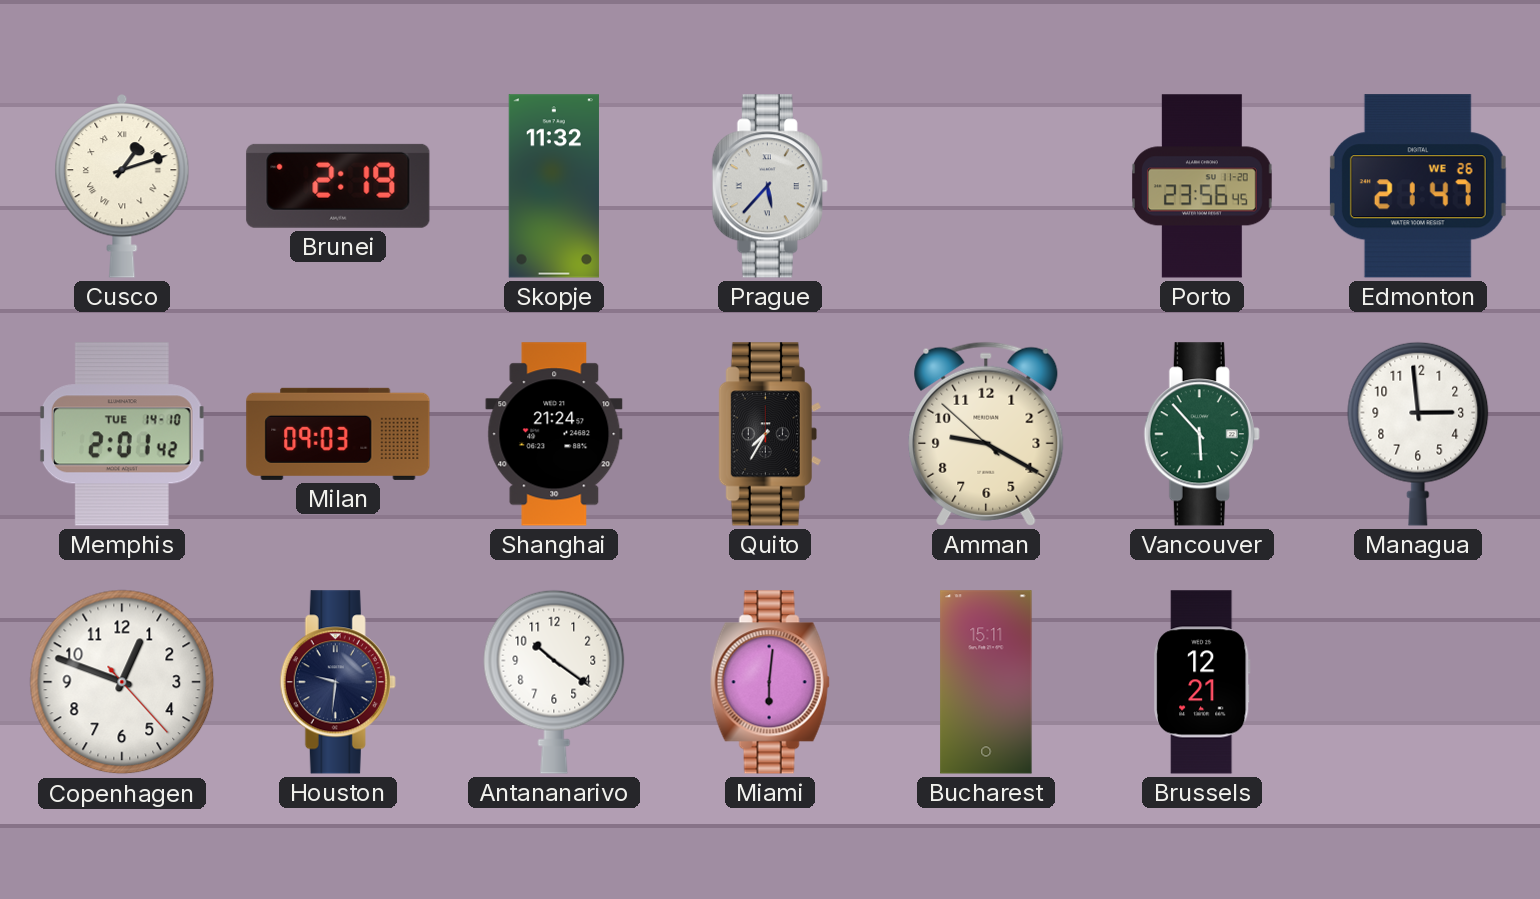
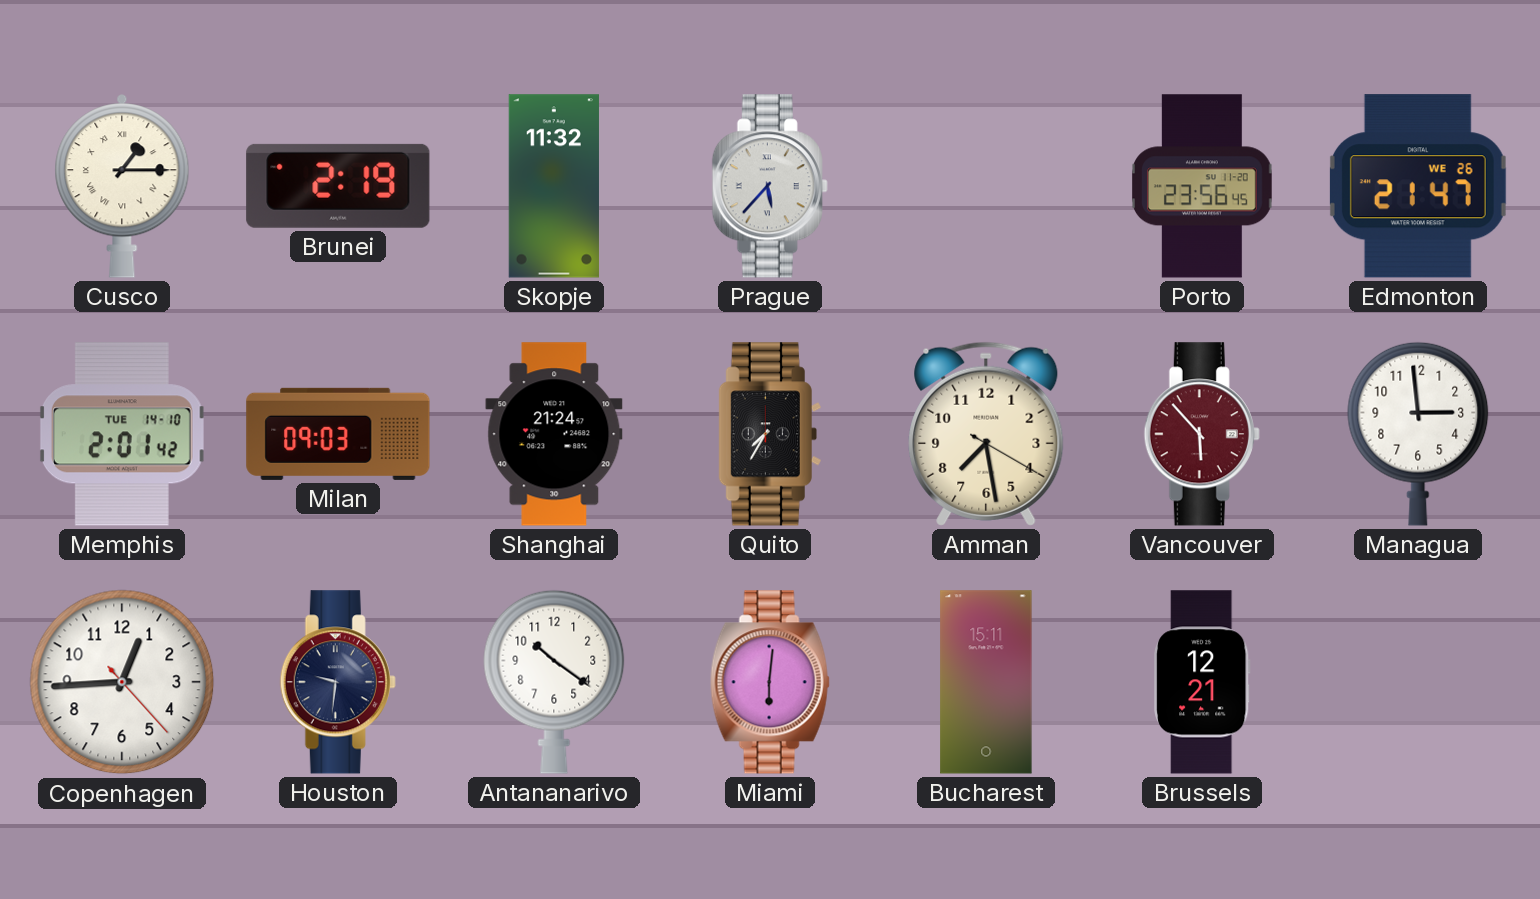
Cusco: 1:12 -> 1:15 (122, 186)
Amman: 9:19 -> 7:28 (986, 434)
Vancouver dial: green -> burgundy (1202, 434)
Copenhagen: 12:48 -> 12:44 (122, 682)
